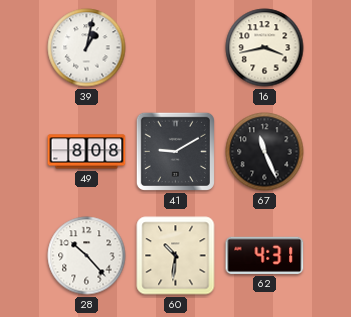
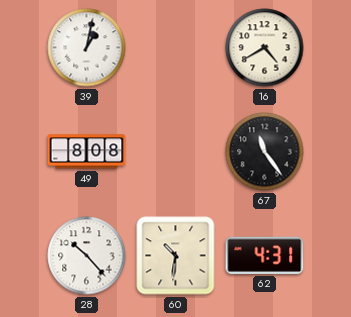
16: 3:43 -> 4:40 (265, 48)
41: 9:10 -> none (175, 151)
67: 11:26 -> 11:24 (265, 152)
